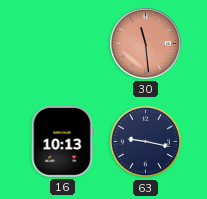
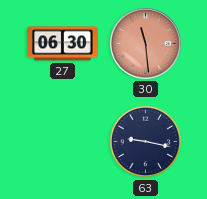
27: none -> 06:30 (63, 44)
16: 10:13 -> none (62, 142)
